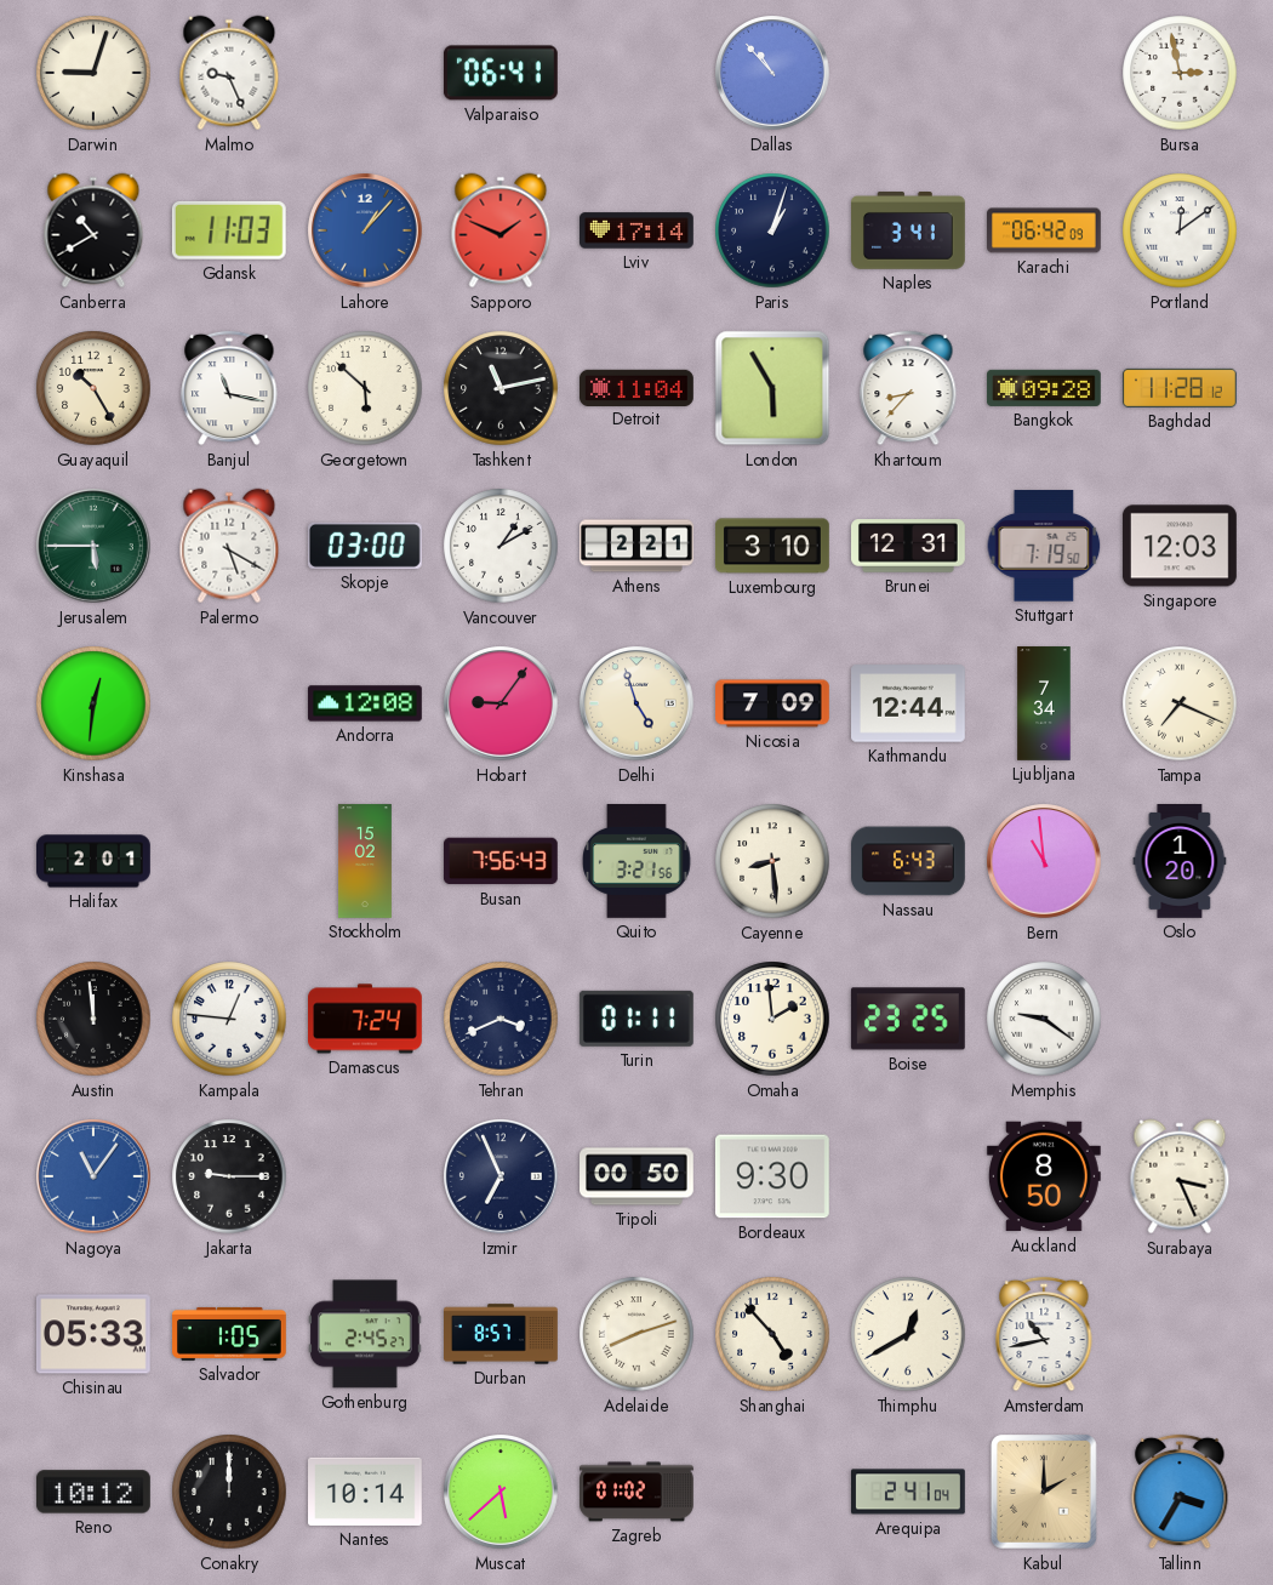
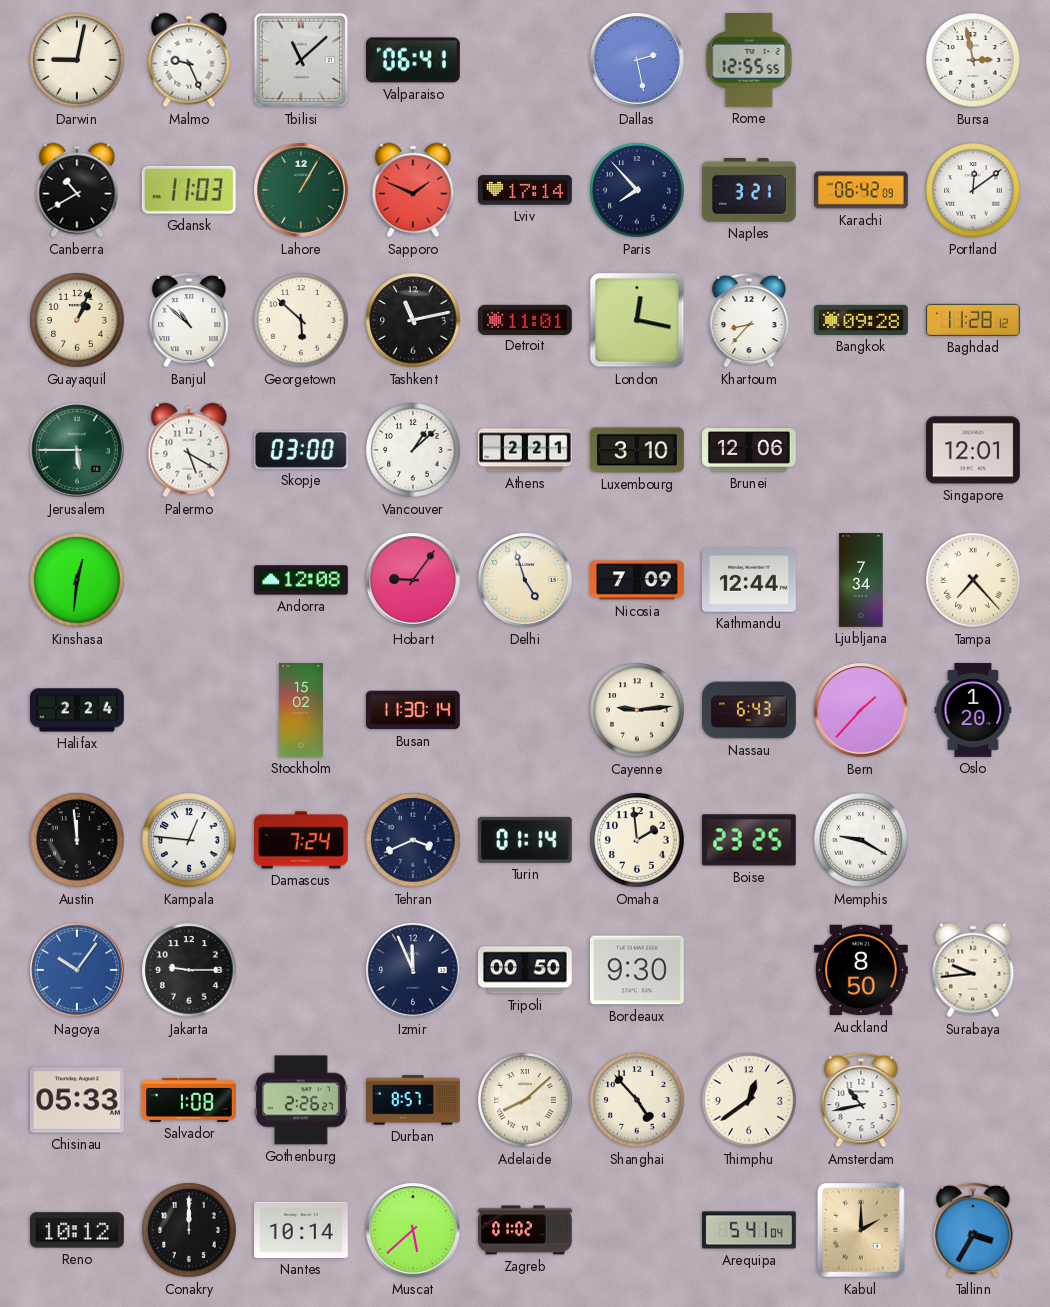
Darwin: 9:03 -> 9:02 (77, 60)
Tbilisi: none -> 11:08 (301, 60)
Dallas: 10:53 -> 2:28 (638, 61)
Rome: none -> 12:55 (749, 60)
Lahore: 1:07 -> 1:05 (302, 191)
Lahore dial: blue -> green (302, 191)
Paris: 1:03 -> 7:53 (637, 190)
Naples: 3:41 -> 3:21 (750, 191)
Guayaquil: 10:25 -> 1:04 (77, 320)
Banjul: 11:17 -> 10:52 (189, 320)
Detroit: 11:04 -> 11:01 (526, 319)
London: 5:55 -> 12:17 (637, 320)
Vancouver: 1:10 -> 1:08 (413, 450)
Brunei: 12:31 -> 12:06 (750, 450)
Stuttgart: 7:19 -> none (1044, 546)
Singapore: 12:03 -> 12:01 (973, 450)
Tampa: 7:19 -> 7:23 (973, 580)
Halifax: 2:01 -> 2:24 (78, 710)
Busan: 7:56 -> 11:30 (413, 710)
Quito: 3:21 -> none (636, 862)
Cayenne: 8:29 -> 9:14 (637, 710)
Bern: 10:59 -> 1:37 (862, 711)
Turin: 01:11 -> 01:14 (525, 840)
Memphis: 9:21 -> 9:20 (861, 840)
Nagoya: 11:06 -> 10:06 (78, 971)
Izmir: 6:56 -> 11:56 (414, 971)
Surabaya: 3:26 -> 9:44 (973, 970)
Salvador: 1:05 -> 1:08 (190, 1100)
Gothenburg: 2:45 -> 2:26 (301, 1100)
Adelaide: 8:12 -> 8:08 (525, 1100)
Thimphu: 12:40 -> 12:39 (749, 1100)
Arequipa: 2:41 -> 5:41 (750, 1230)
